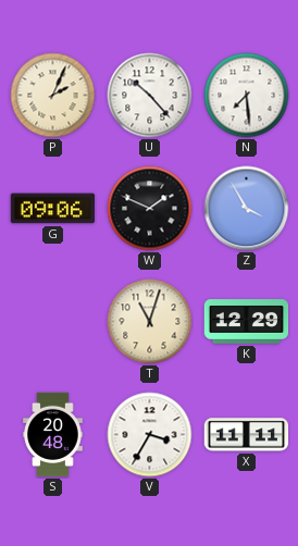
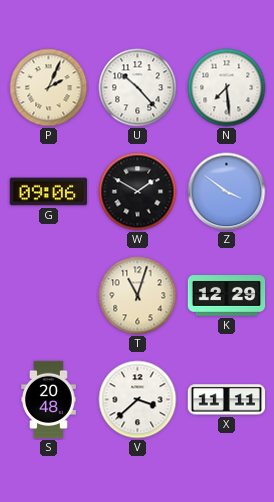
W: 1:49 -> 1:50 (138, 192)
Z: 3:55 -> 3:51 (227, 192)
V: 3:35 -> 3:38 (138, 400)
